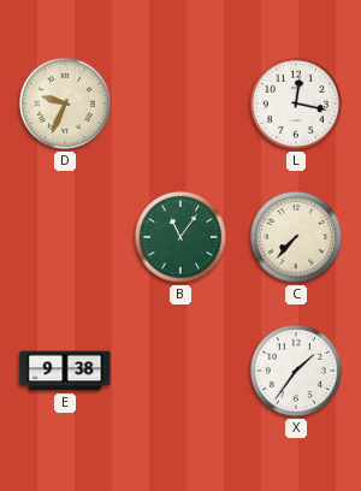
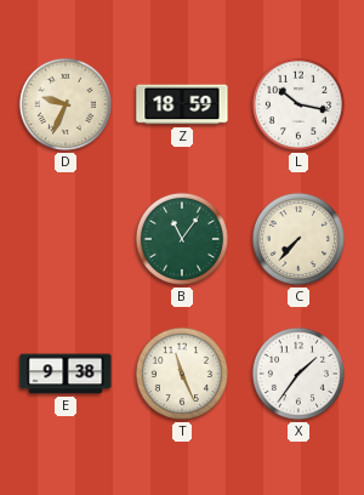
Z: none -> 18:59 (182, 104)
L: 12:17 -> 10:17 (298, 104)
T: none -> 11:26 (182, 374)
